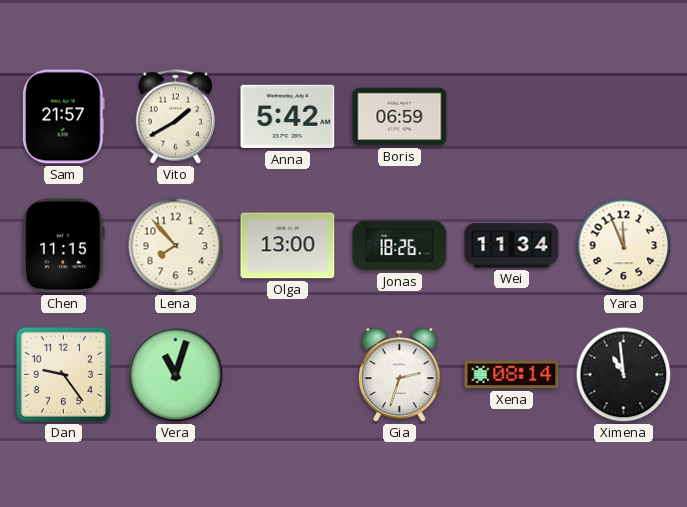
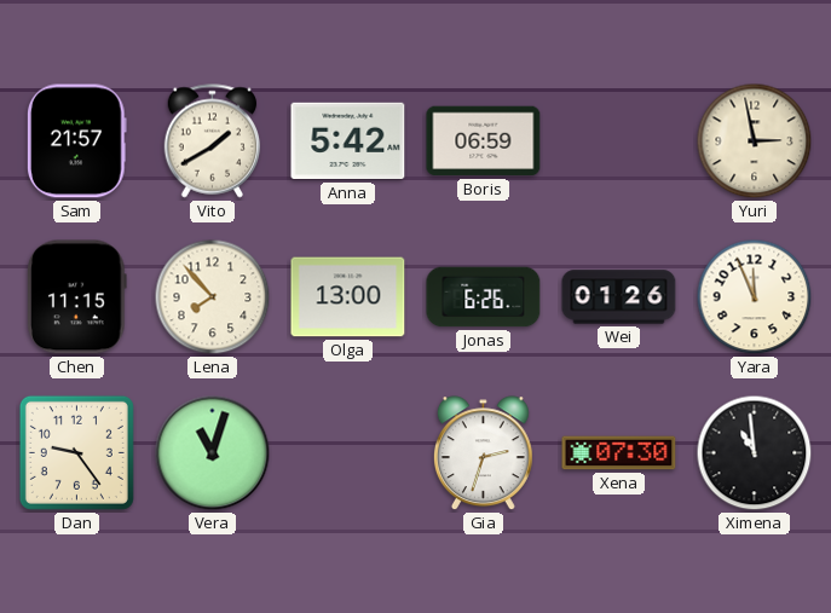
Yuri: none -> 2:58 (755, 141)
Jonas: 18:26 -> 6:26 (484, 297)
Wei: 11:34 -> 01:26 (619, 297)
Xena: 08:14 -> 07:30 (619, 453)
